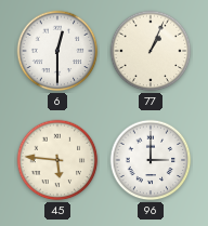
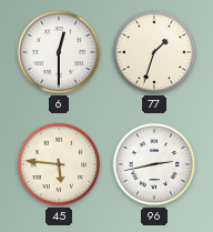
77: 1:04 -> 1:33 (154, 52)
96: 3:00 -> 2:43 (154, 164)
